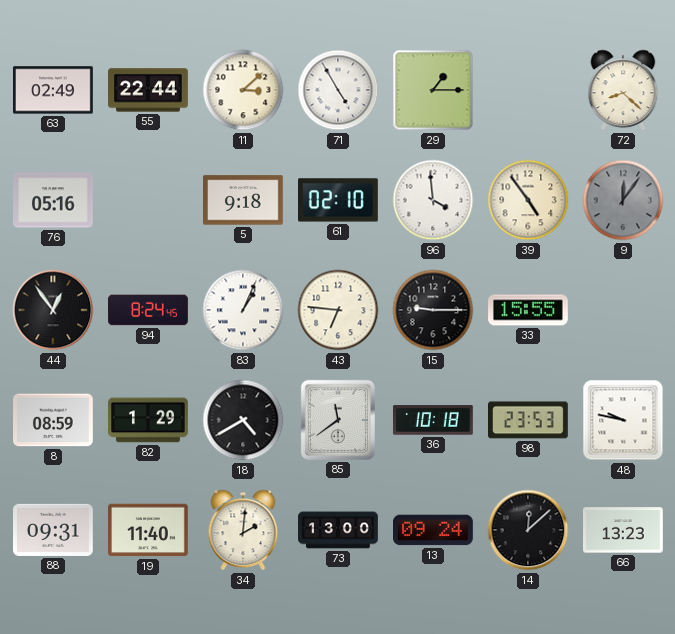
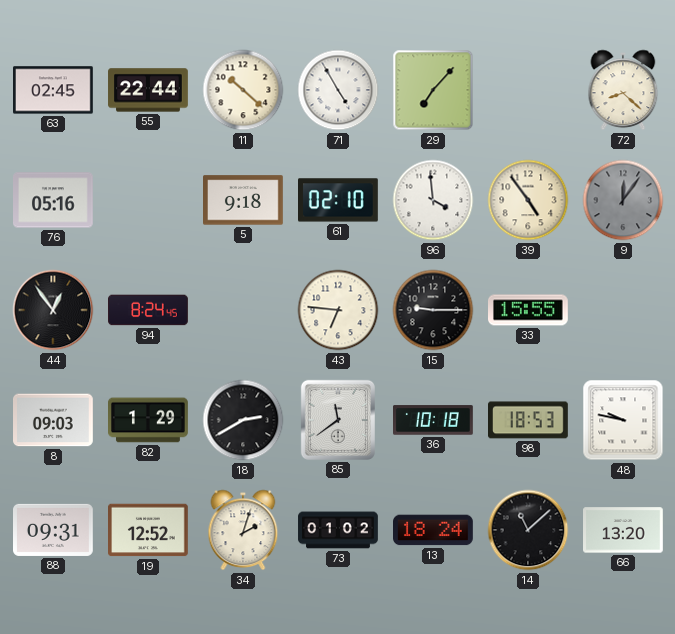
63: 02:49 -> 02:45 (54, 90)
11: 3:08 -> 10:22 (243, 90)
29: 1:15 -> 7:07 (433, 90)
83: 1:04 -> none (243, 310)
8: 08:59 -> 09:03 (54, 420)
18: 4:40 -> 2:40 (243, 420)
98: 23:53 -> 18:53 (529, 420)
19: 11:40 -> 12:52 (149, 530)
34: 2:01 -> 2:03 (243, 530)
73: 13:00 -> 01:02 (338, 530)
13: 09:24 -> 18:24 (434, 530)
14: 12:08 -> 11:08 (528, 530)
66: 13:23 -> 13:20 (624, 530)
